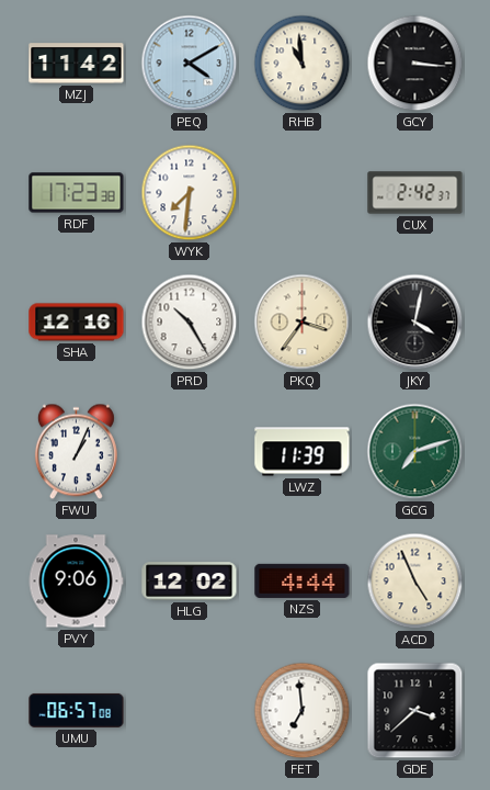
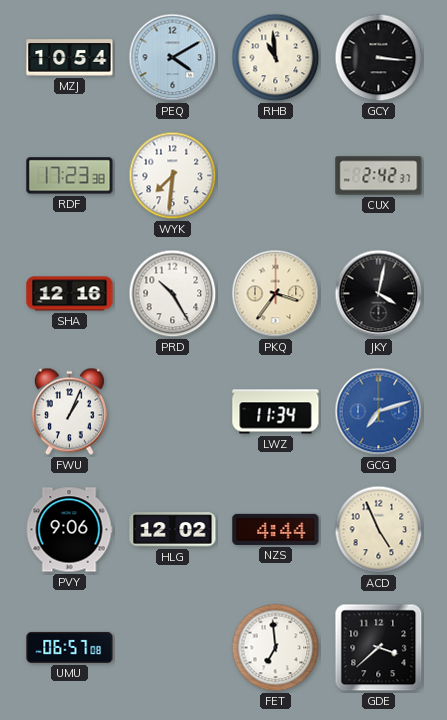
MZJ: 11:42 -> 10:54 (70, 58)
LWZ: 11:39 -> 11:34 (276, 412)
GCG dial: green -> blue (379, 412)
